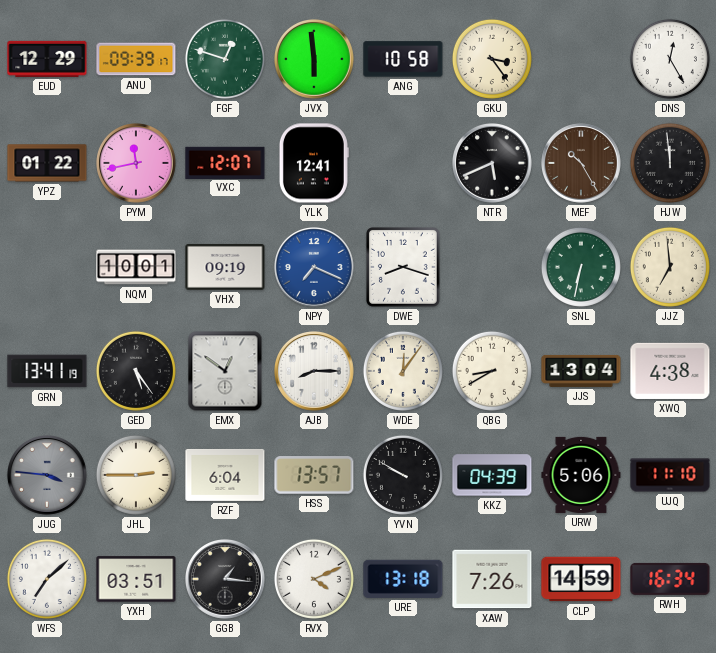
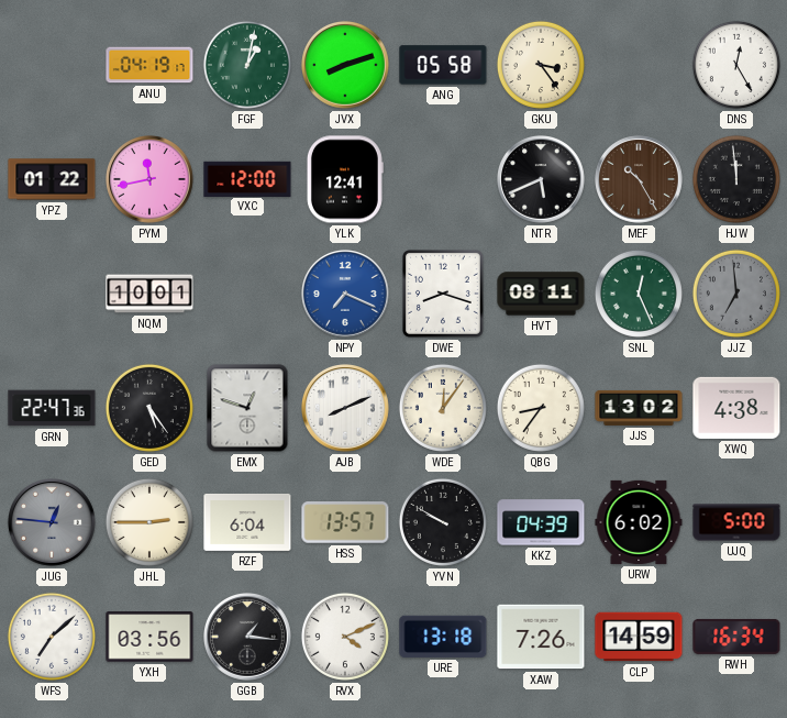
EUD: 12:29 -> none (47, 59)
ANU: 09:39 -> 04:19 (149, 65)
FGF: 12:48 -> 1:02 (247, 65)
JVX: 5:59 -> 8:12 (346, 66)
ANG: 10:58 -> 05:58 (443, 65)
VXC: 12:07 -> 12:00 (247, 178)
VHX: 09:19 -> none (225, 267)
HVT: none -> 08:11 (541, 294)
SNL: 6:32 -> 12:26 (639, 294)
JJZ dial: cream -> grey (736, 294)
GRN: 13:41 -> 22:47 (52, 408)
EMX: 12:51 -> 12:48 (247, 408)
AJB: 8:15 -> 8:11 (346, 409)
QBG: 8:40 -> 8:36 (541, 408)
JJS: 13:04 -> 13:02 (639, 408)
JUG: 3:46 -> 12:46 (53, 523)
URW: 5:06 -> 6:02 (639, 522)
UJQ: 11:10 -> 5:00 (736, 522)
YXH: 03:51 -> 03:56 (149, 637)
